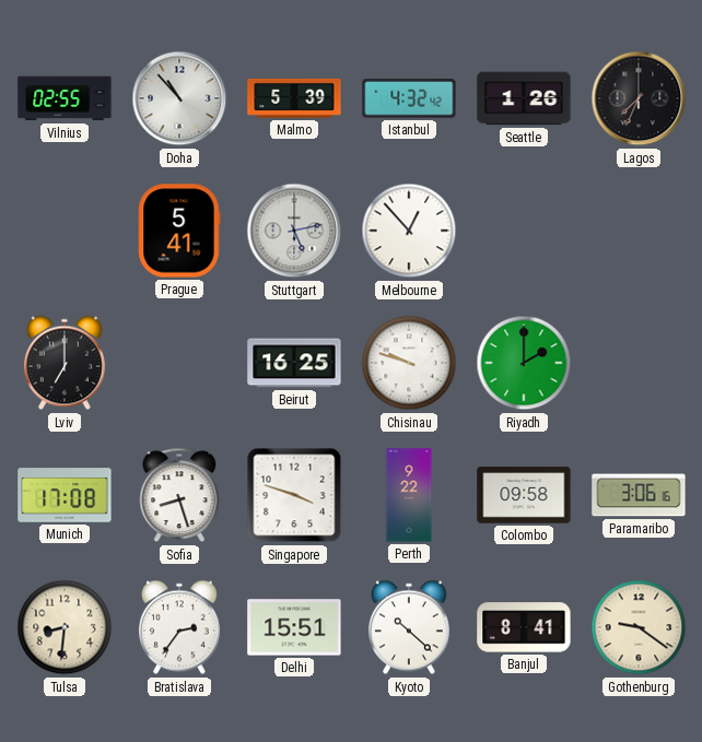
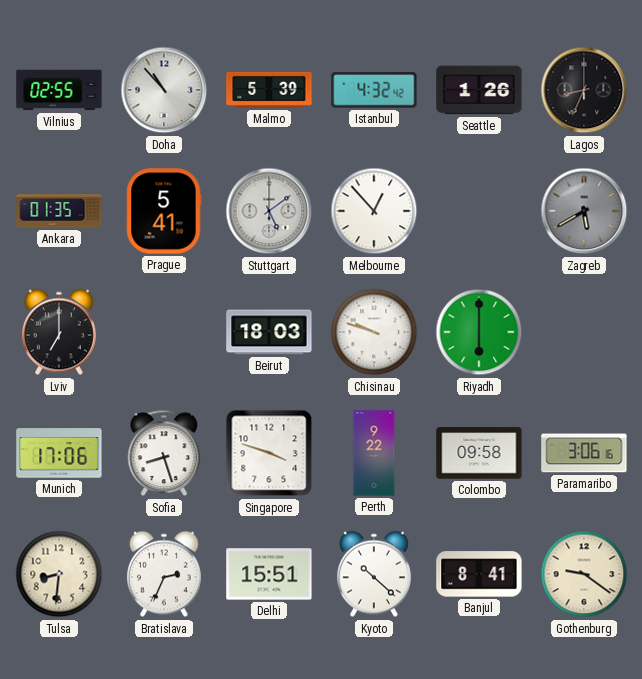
Lagos: 7:34 -> 8:34 (584, 90)
Ankara: none -> 01:35 (59, 211)
Stuttgart: 5:13 -> 5:09 (269, 211)
Zagreb: none -> 5:40 (584, 211)
Beirut: 16:25 -> 18:03 (269, 332)
Riyadh: 2:00 -> 6:00 (479, 332)
Munich: 17:08 -> 17:06 (59, 453)
Bratislava: 2:36 -> 2:34 (164, 574)
